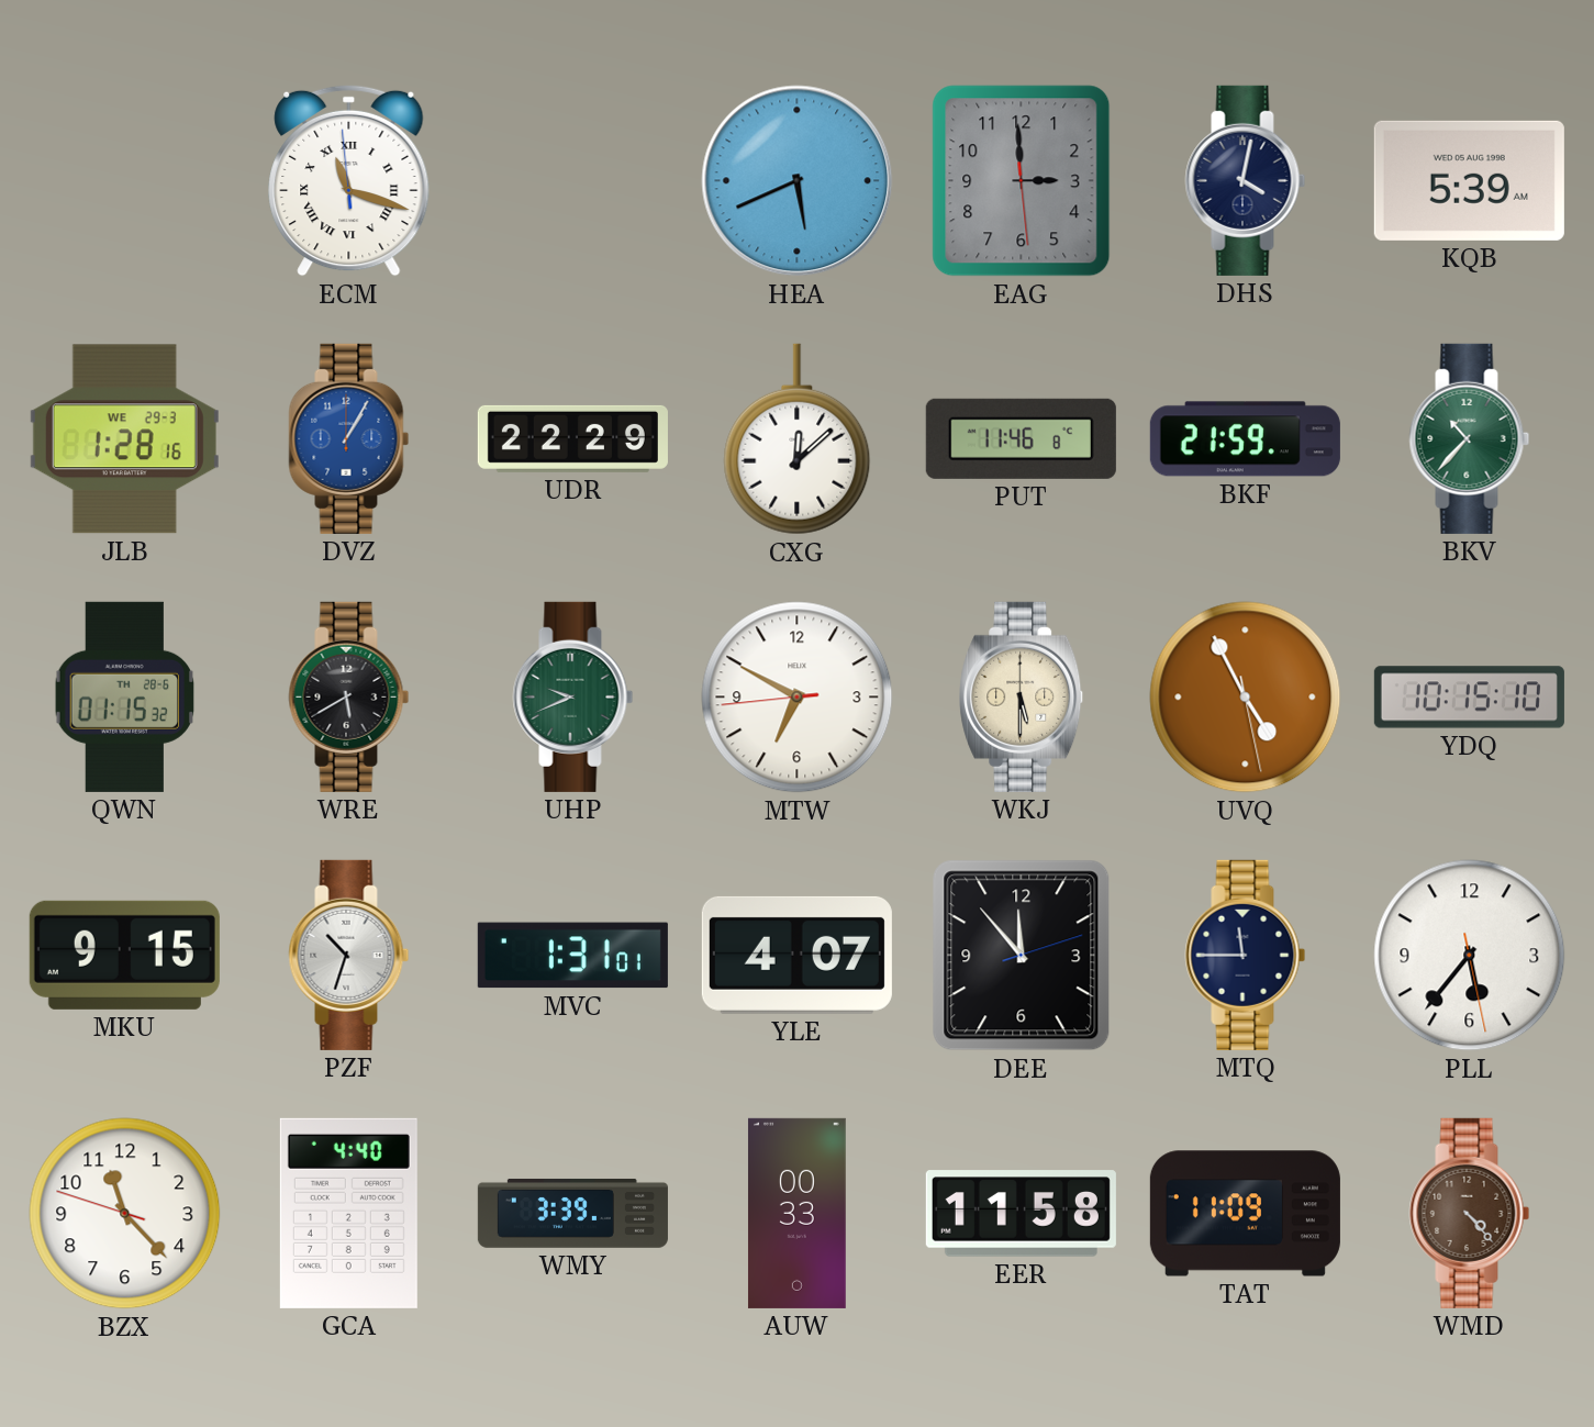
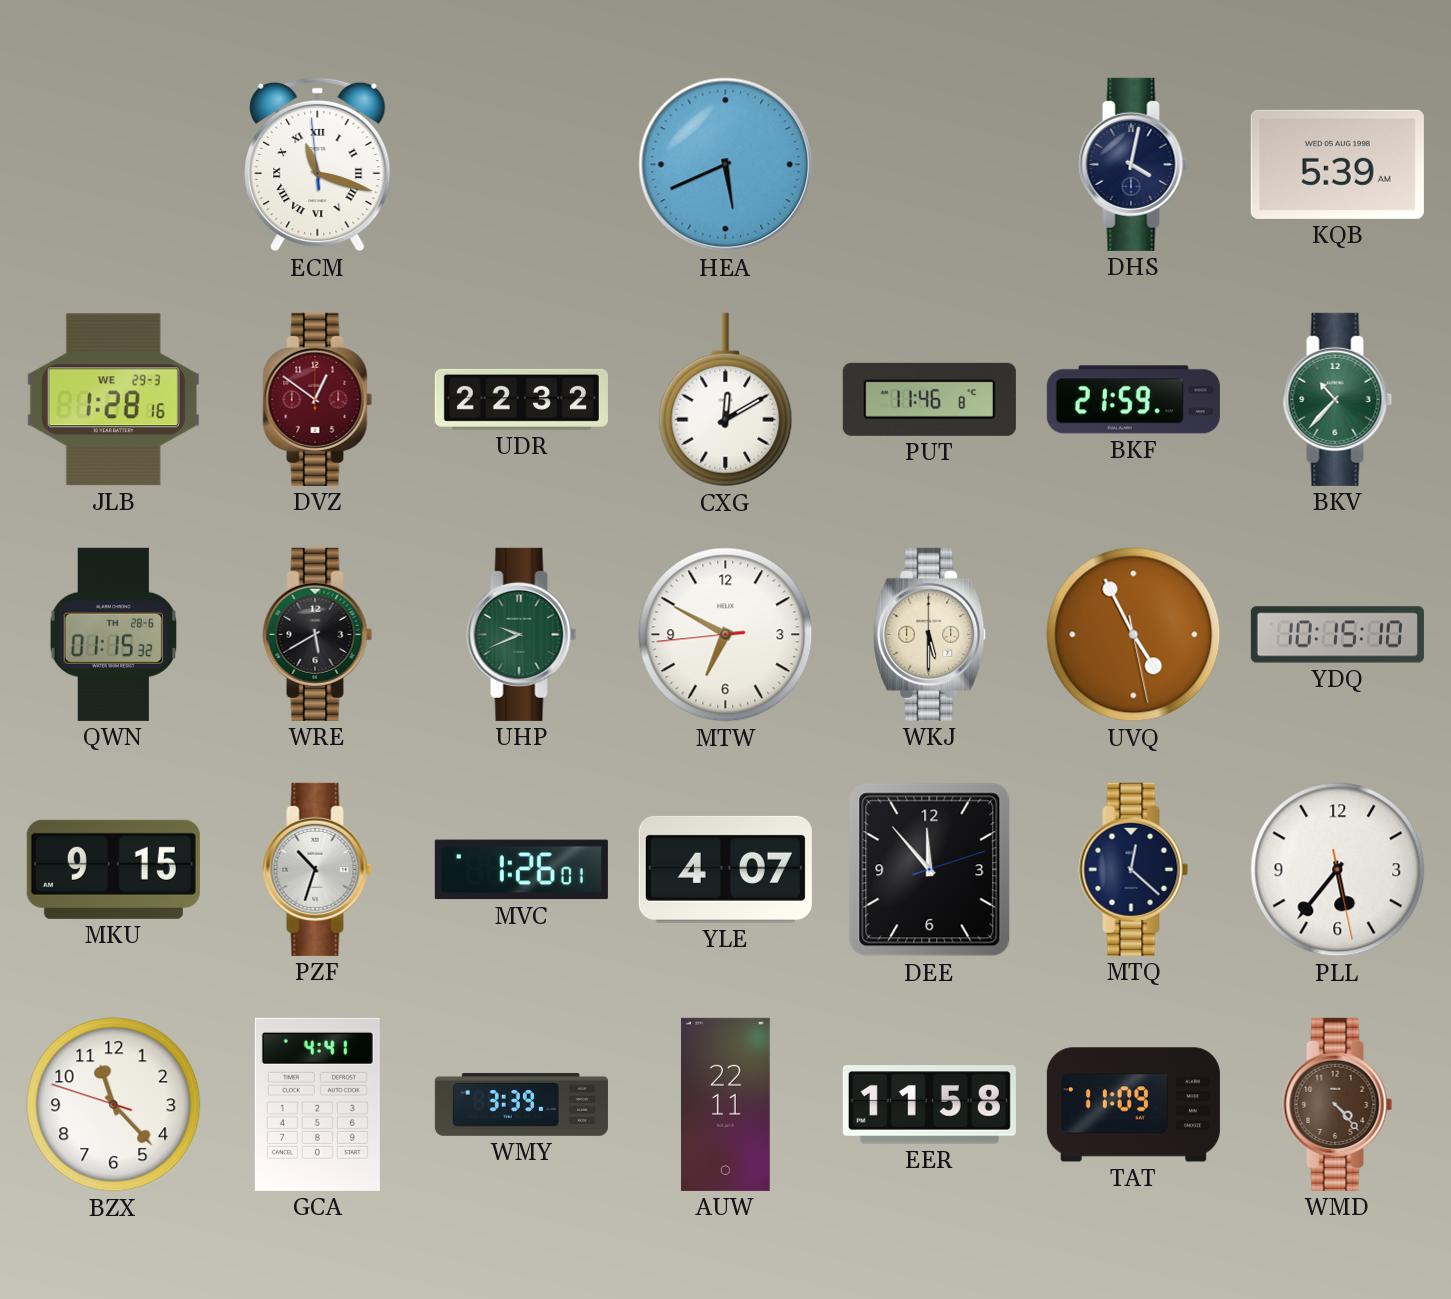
EAG: 2:59 -> none (1022, 181)
DVZ: 1:05 -> 12:51 (318, 399)
DVZ dial: blue -> burgundy (318, 399)
UDR: 22:29 -> 22:32 (521, 399)
CXG: 12:08 -> 12:10 (726, 400)
MVC: 1:31 -> 1:26 (521, 870)
MTQ: 11:45 -> 12:22 (1134, 869)
GCA: 4:40 -> 4:41 (317, 1104)
AUW: 00:33 -> 22:11 (725, 1104)
